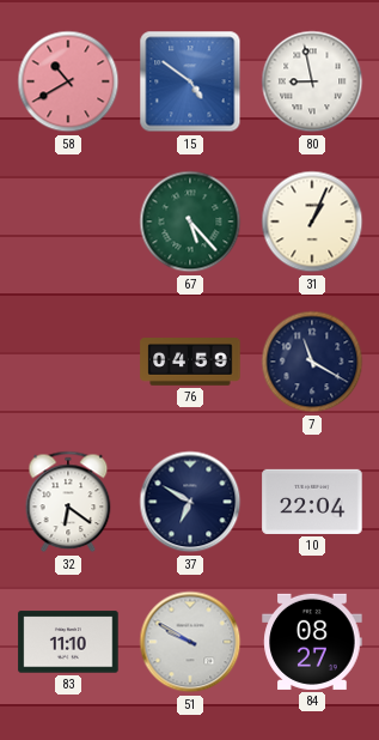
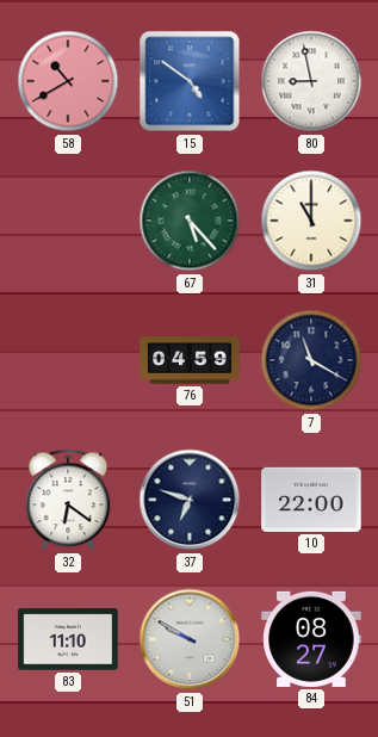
31: 1:04 -> 11:00 (311, 221)
37: 6:50 -> 6:48 (190, 500)
10: 22:04 -> 22:00 (311, 500)
